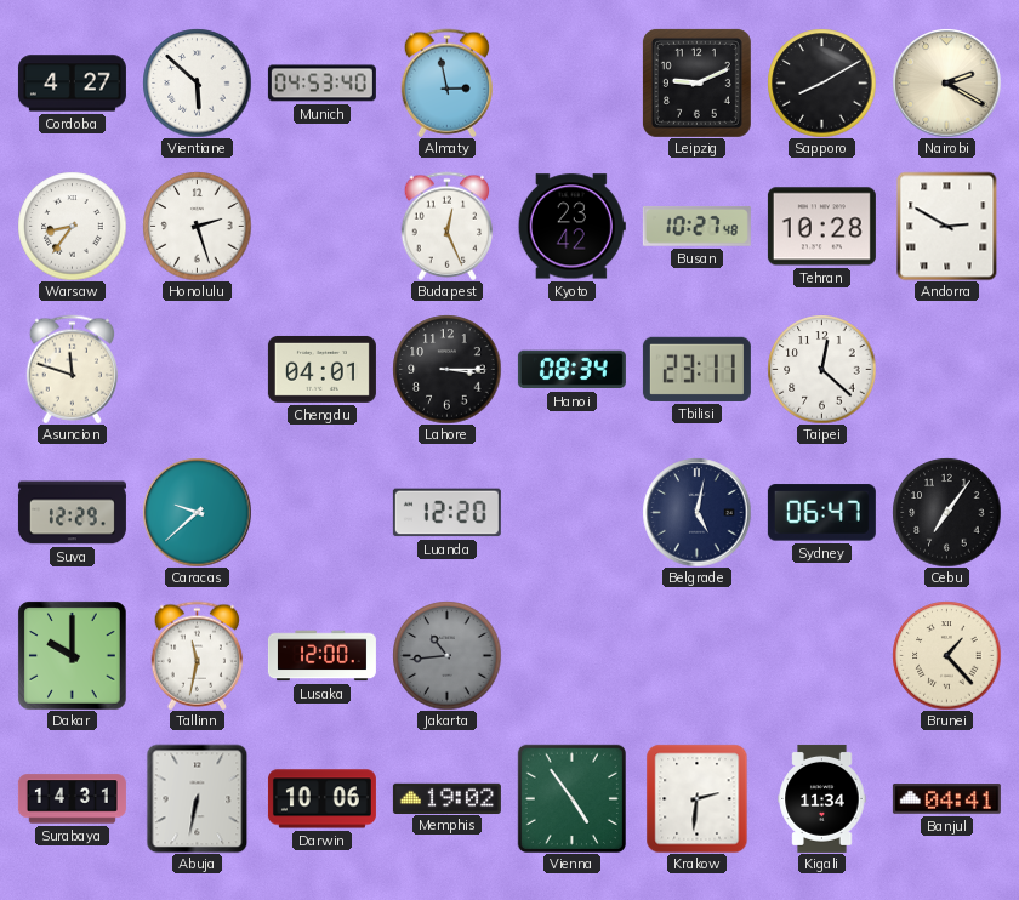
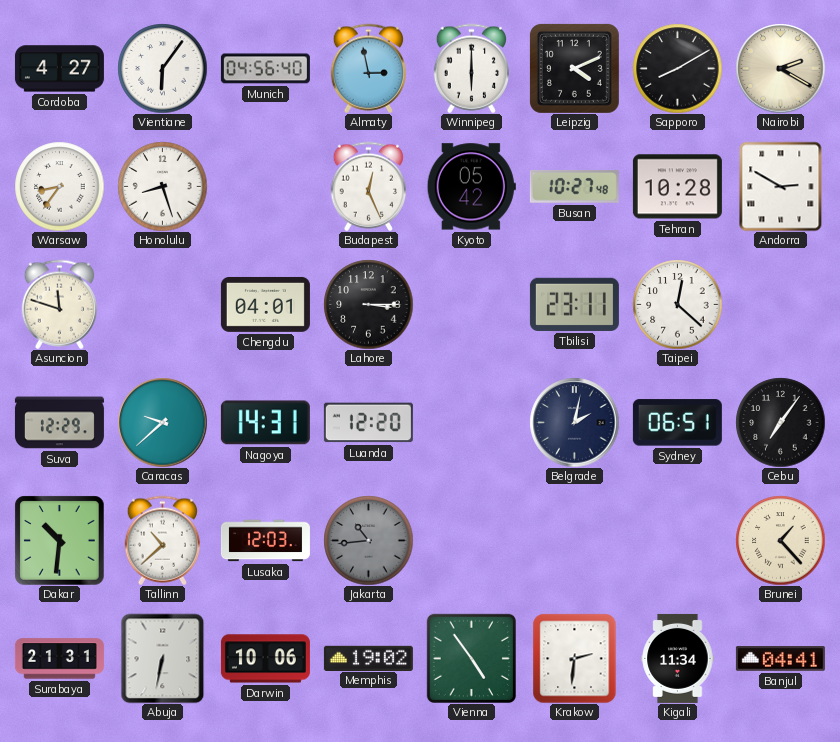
Vientiane: 5:52 -> 6:06 (162, 68)
Munich: 04:53 -> 04:56 (265, 69)
Winnipeg: none -> 6:00 (471, 68)
Leipzig: 9:11 -> 4:11 (574, 68)
Honolulu: 2:27 -> 8:27 (162, 186)
Kyoto: 23:42 -> 05:42 (471, 187)
Hanoi: 08:34 -> none (571, 370)
Nagoya: none -> 14:31 (265, 423)
Belgrade: 5:02 -> 2:02 (574, 422)
Sydney: 06:47 -> 06:51 (677, 423)
Dakar: 10:00 -> 10:31 (59, 540)
Tallinn: 11:32 -> 10:38 (162, 540)
Lusaka: 12:00 -> 12:03 (265, 541)
Surabaya: 14:31 -> 21:31 (59, 659)
